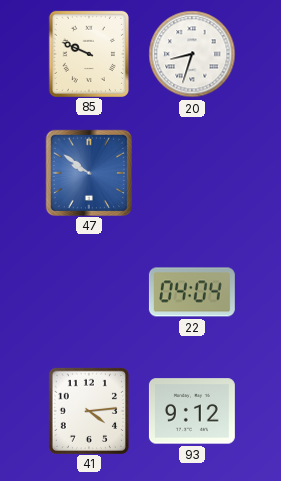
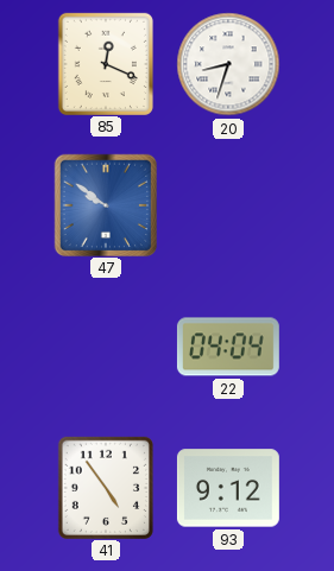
85: 9:49 -> 12:19 (106, 63)
41: 4:14 -> 4:54 (106, 487)
